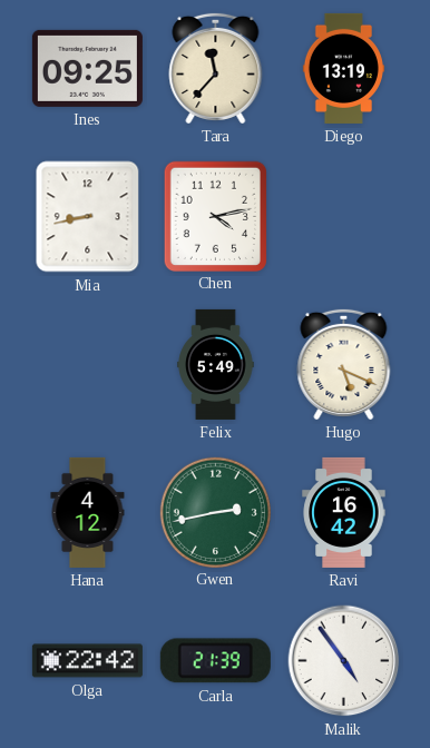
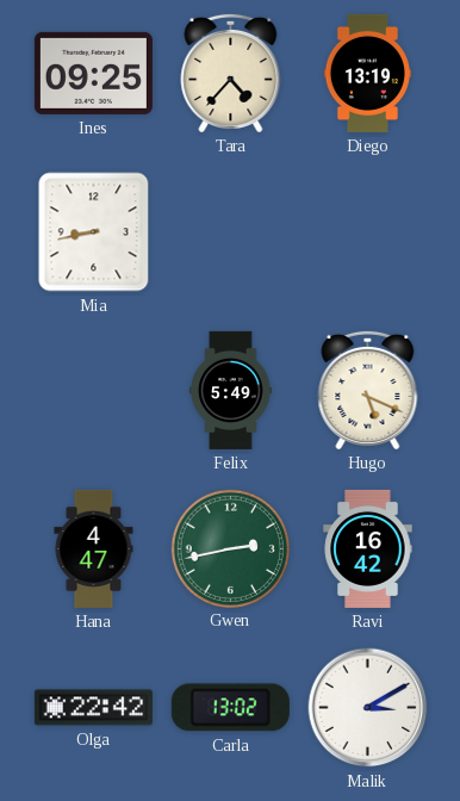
Tara: 11:37 -> 4:37 (231, 73)
Chen: 4:13 -> none (215, 216)
Hana: 4:12 -> 4:47 (94, 548)
Carla: 21:39 -> 13:02 (230, 708)
Malik: 4:54 -> 3:10 (368, 708)
